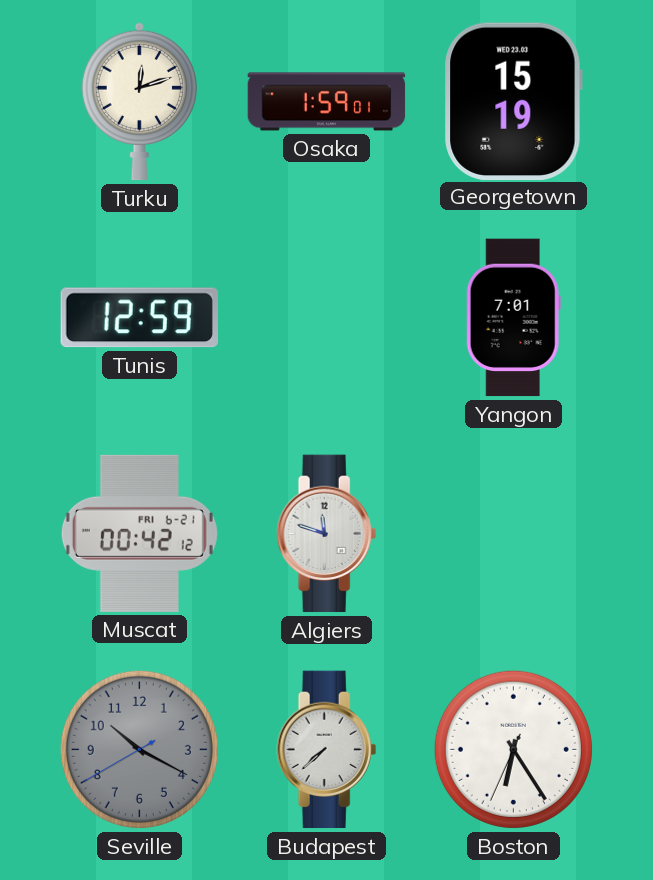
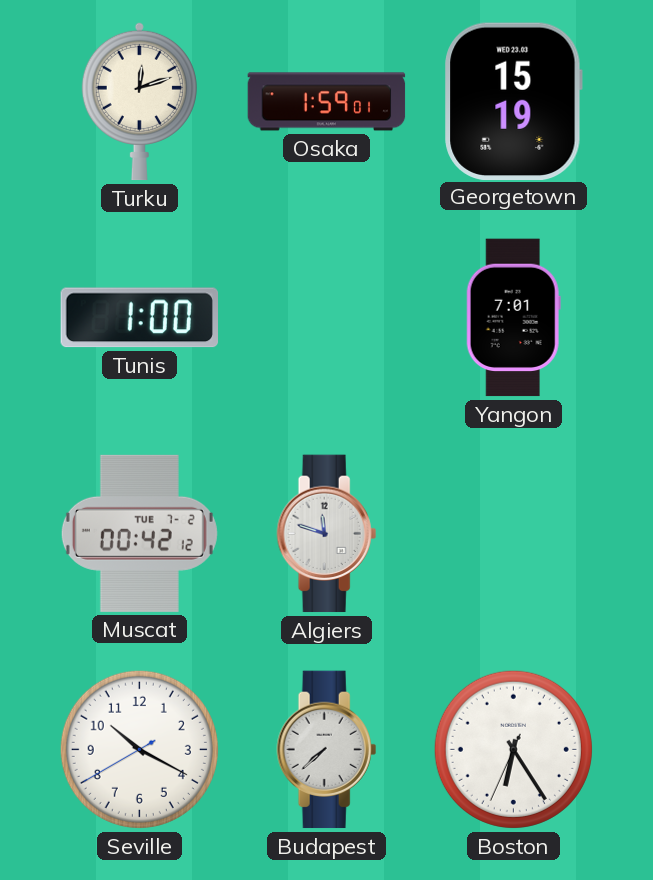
Tunis: 12:59 -> 1:00 (139, 318)
Muscat date: FRI 6-21 -> TUE 7-2 (139, 533)
Seville dial: grey -> white (139, 749)
